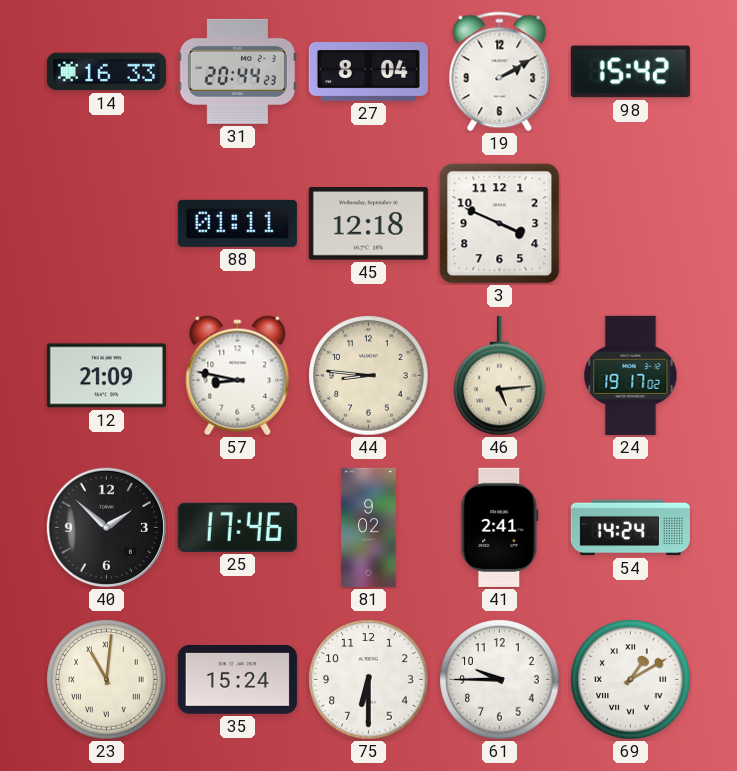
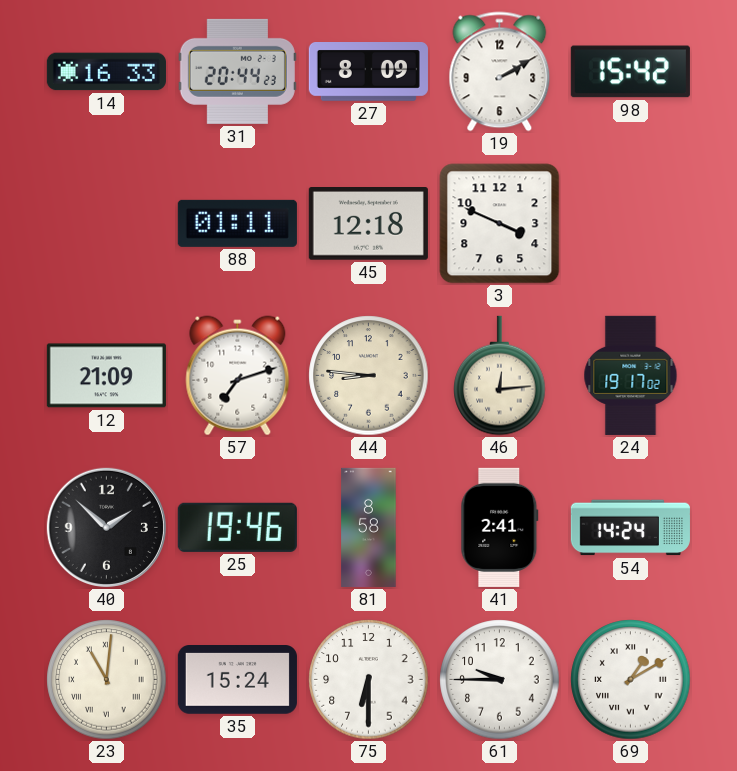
27: 8:04 -> 8:09 (368, 72)
57: 8:47 -> 7:12 (238, 376)
46: 5:14 -> 12:14 (500, 376)
25: 17:46 -> 19:46 (237, 527)
81: 9:02 -> 8:58 (369, 527)
